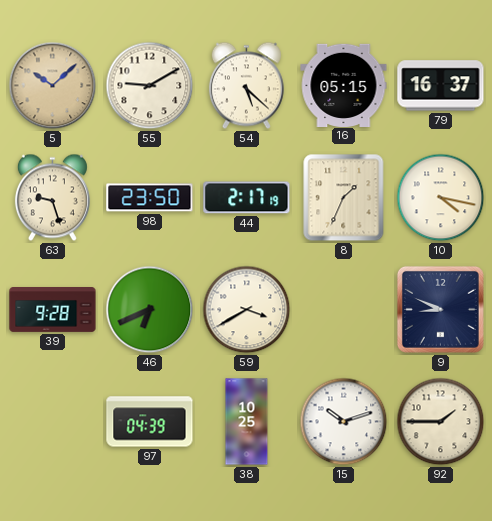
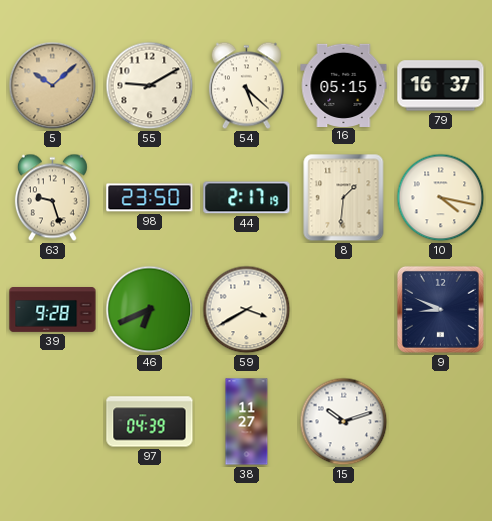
8: 1:34 -> 1:31 (344, 198)
38: 10:25 -> 11:27 (247, 422)
92: 1:45 -> none (441, 422)
